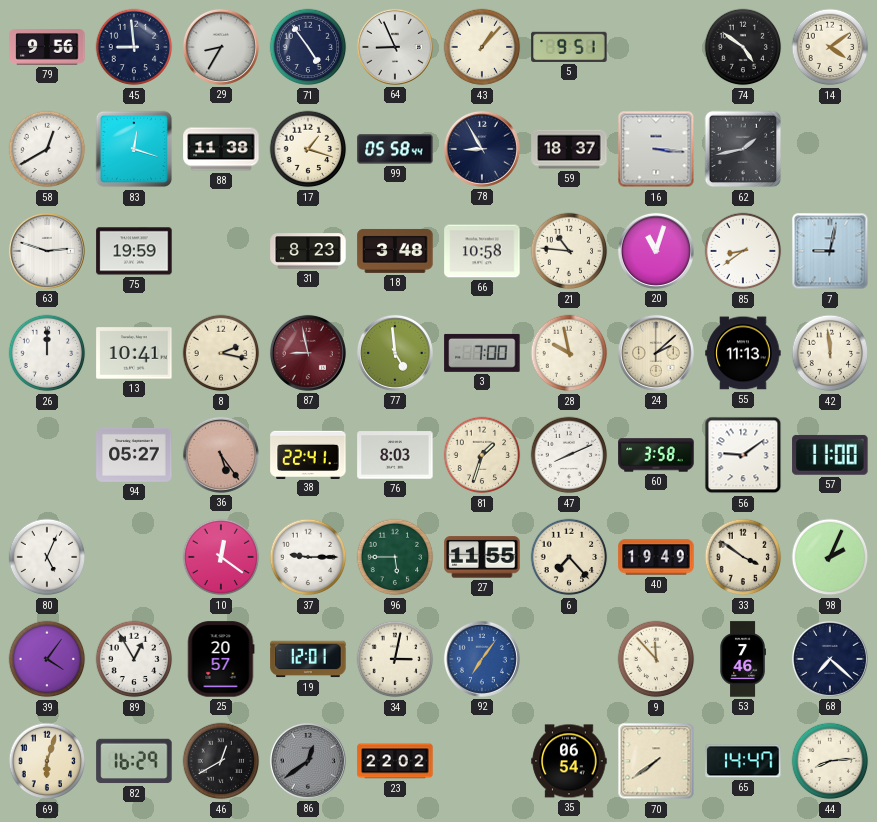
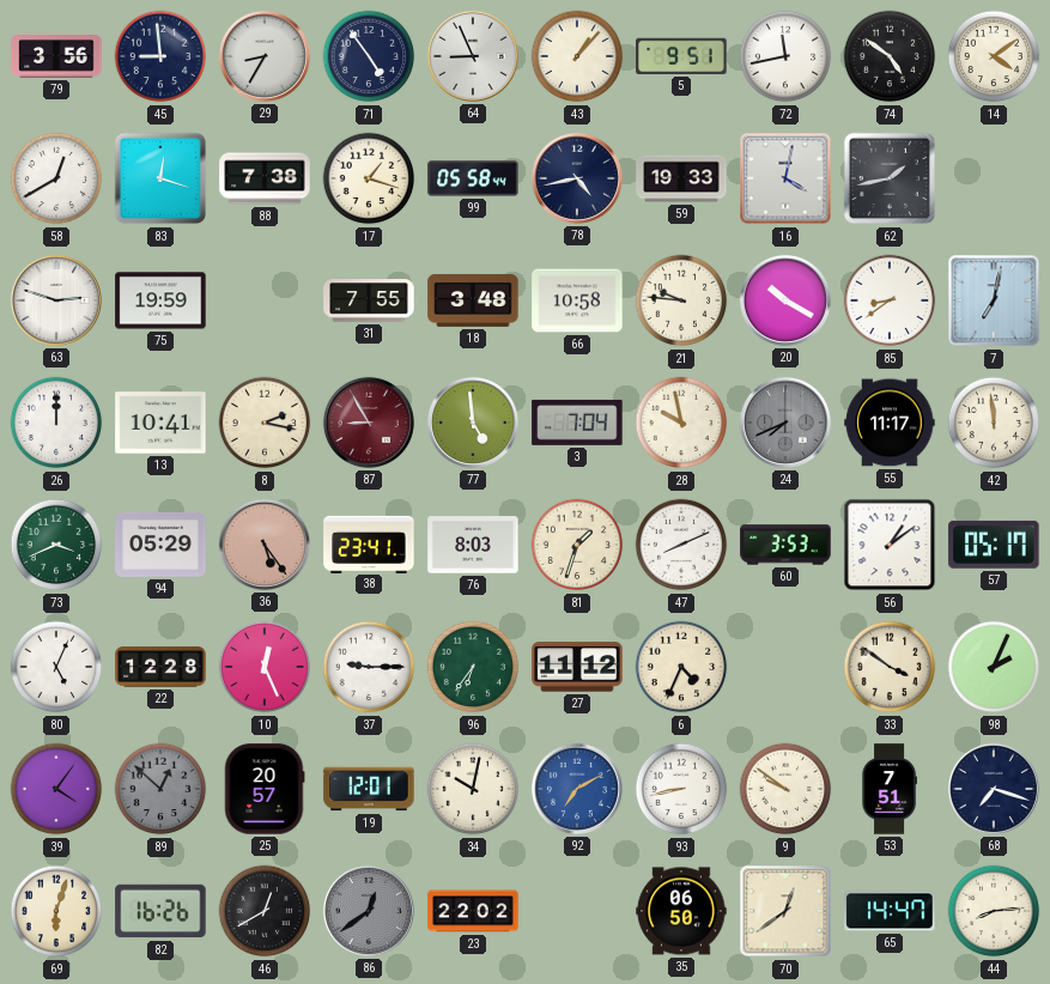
79: 9:56 -> 3:56 (56, 56)
72: none -> 11:43 (785, 56)
88: 11:38 -> 7:38 (265, 178)
78: 8:55 -> 4:43 (577, 178)
59: 18:37 -> 19:33 (681, 178)
16: 3:16 -> 4:02 (785, 178)
31: 8:23 -> 7:55 (369, 300)
21: 10:46 -> 9:46 (681, 300)
20: 11:03 -> 10:20 (785, 300)
7: 9:02 -> 7:02 (994, 300)
87: 8:58 -> 8:55 (369, 423)
3: 7:00 -> 7:04 (577, 423)
24: 2:08 -> 7:41 (785, 423)
24 dial: cream -> grey (785, 423)
55: 11:13 -> 11:17 (890, 423)
73: none -> 3:41 (56, 545)
94: 05:27 -> 05:29 (160, 545)
38: 22:41 -> 23:41 (369, 543)
60: 3:58 -> 3:53 (785, 545)
56: 9:09 -> 1:09 (890, 545)
57: 11:00 -> 05:17 (994, 545)
22: none -> 12:28 (160, 667)
10: 12:21 -> 12:26 (265, 667)
96: 5:45 -> 6:36 (473, 667)
27: 11:55 -> 11:12 (577, 667)
6: 7:23 -> 4:34 (681, 667)
40: 19:49 -> none (656, 557)
89: 12:55 -> 12:52 (160, 789)
89 dial: white -> grey (160, 789)
34: 3:02 -> 10:02 (473, 789)
92: 7:06 -> 7:10 (577, 789)
93: none -> 8:43 (681, 789)
9: 11:53 -> 9:51 (785, 789)
53: 7:46 -> 7:51 (890, 789)
68: 7:22 -> 7:18 (994, 789)
82: 16:29 -> 16:26 (160, 911)
35: 06:54 -> 06:50 (681, 911)
70: 7:39 -> 12:39 (785, 911)
